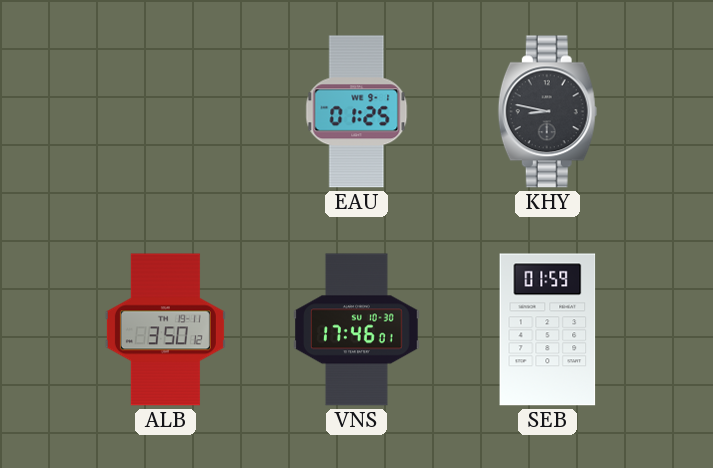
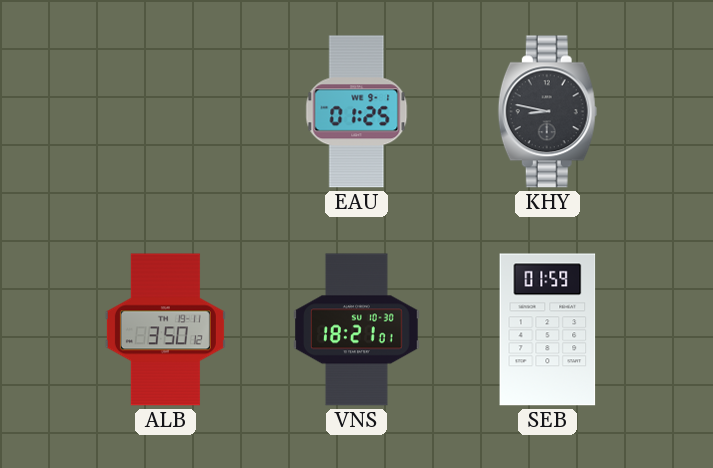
VNS: 17:46 -> 18:21 (357, 330)
